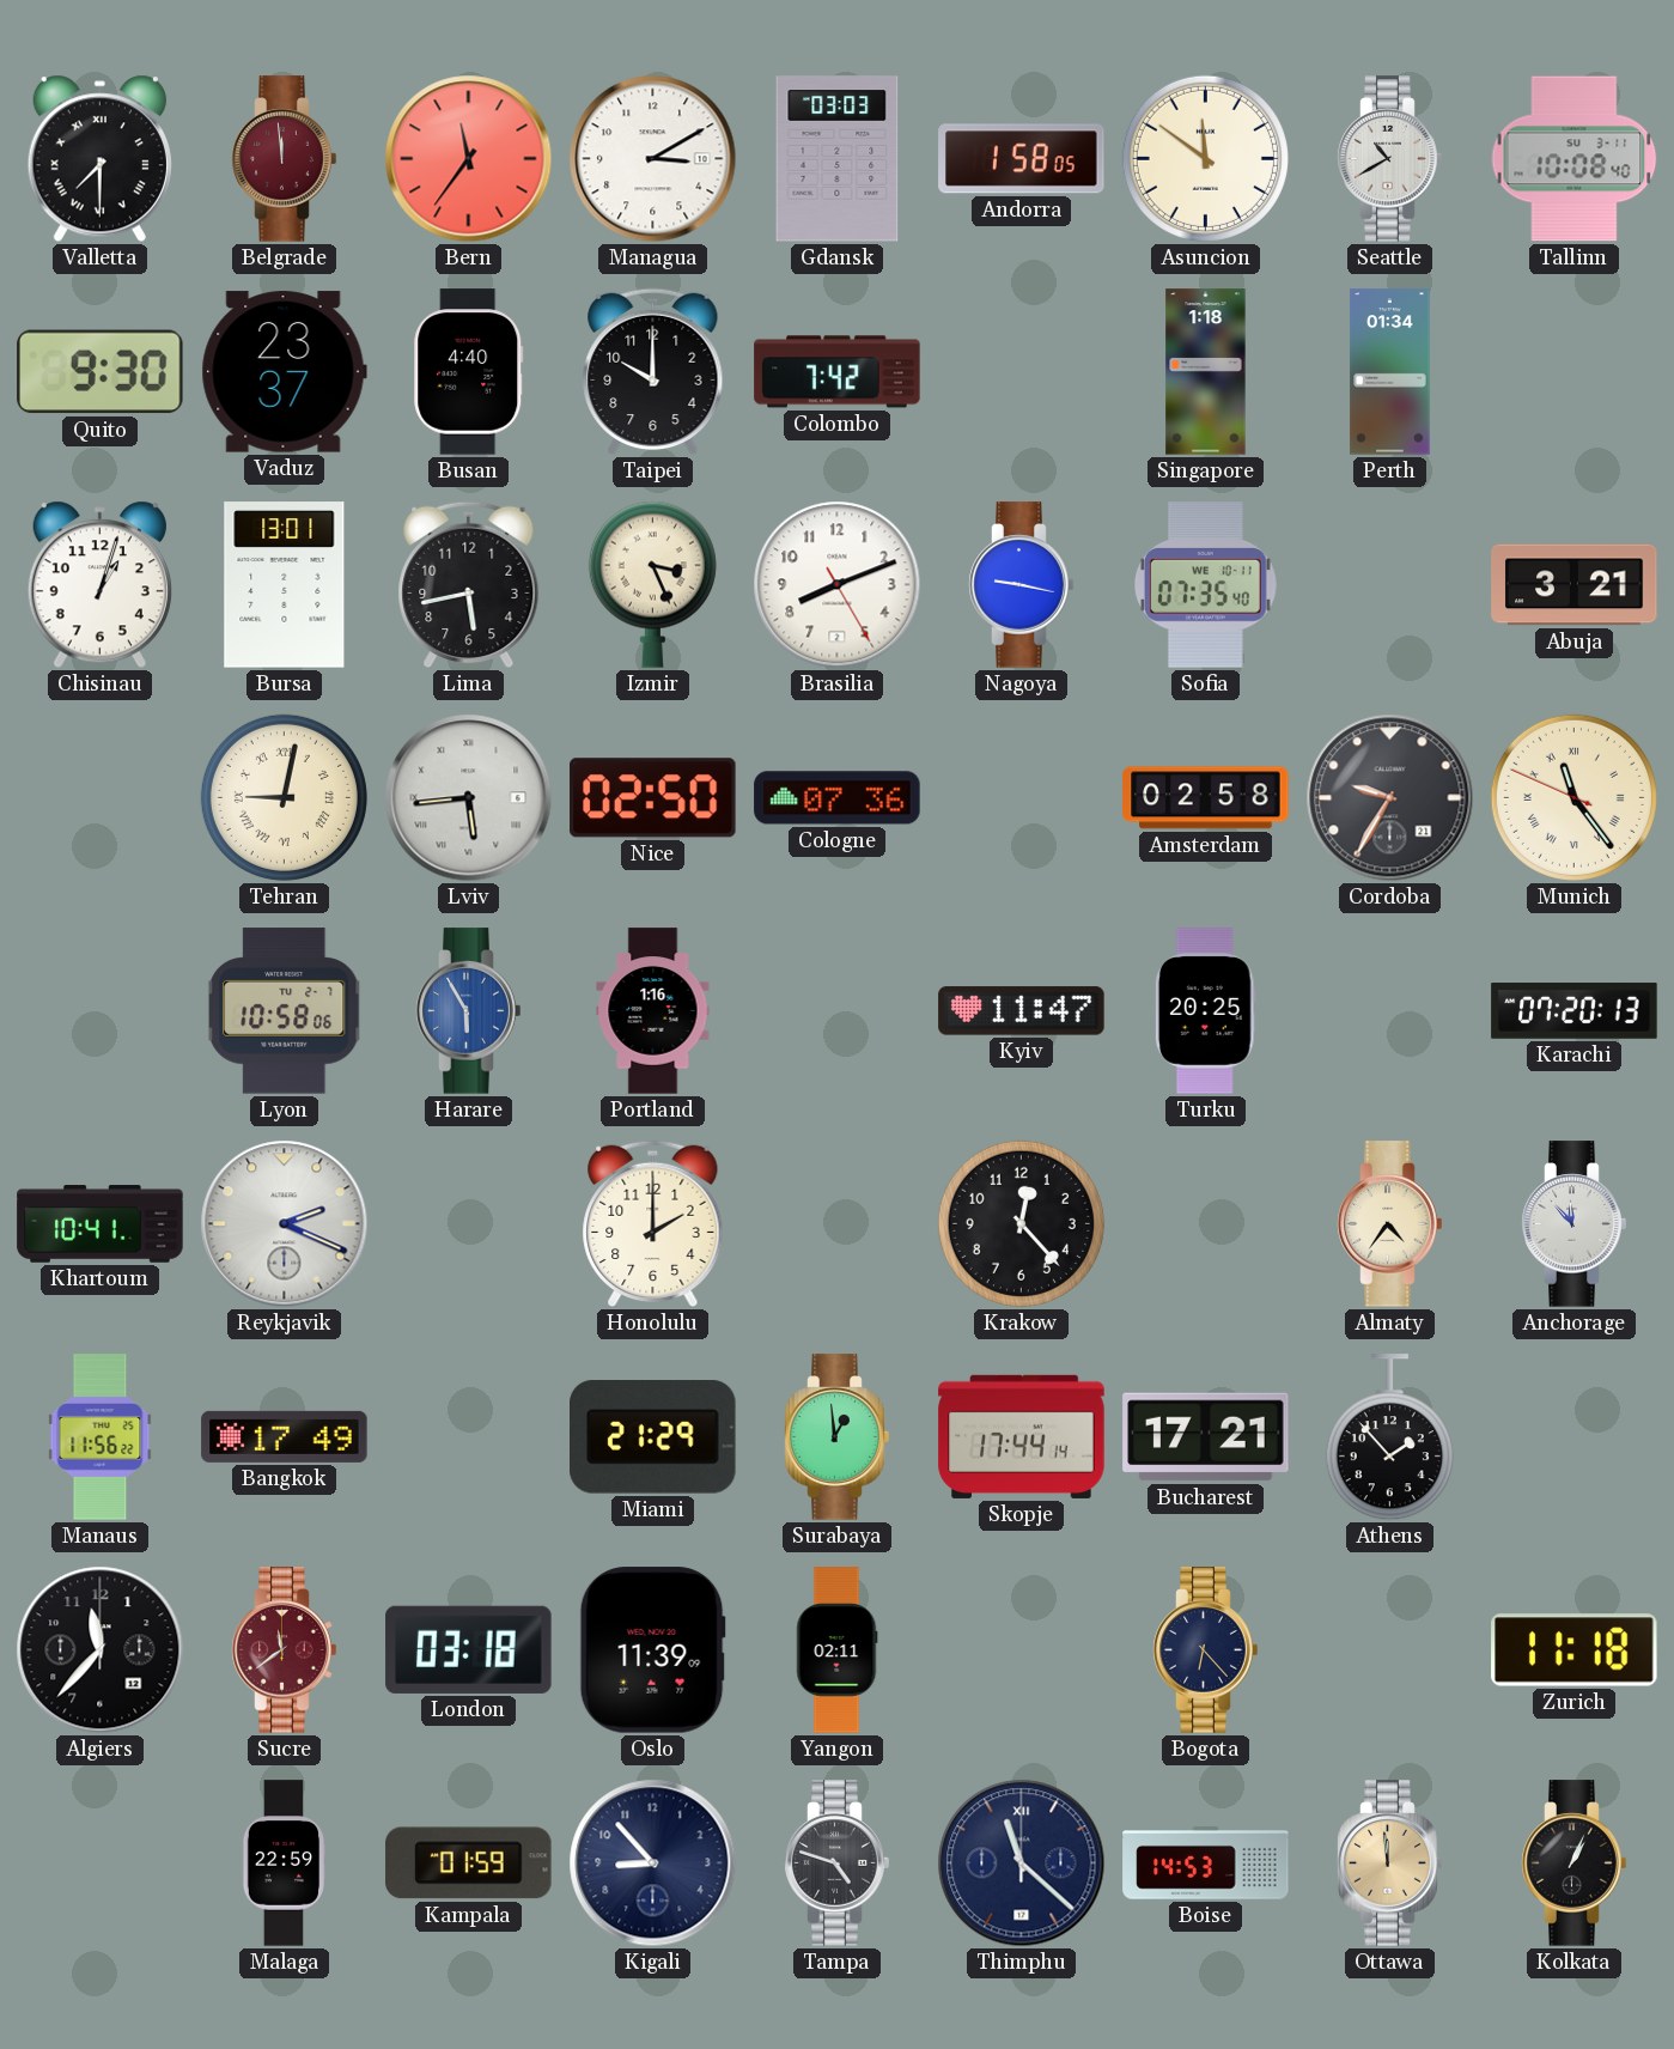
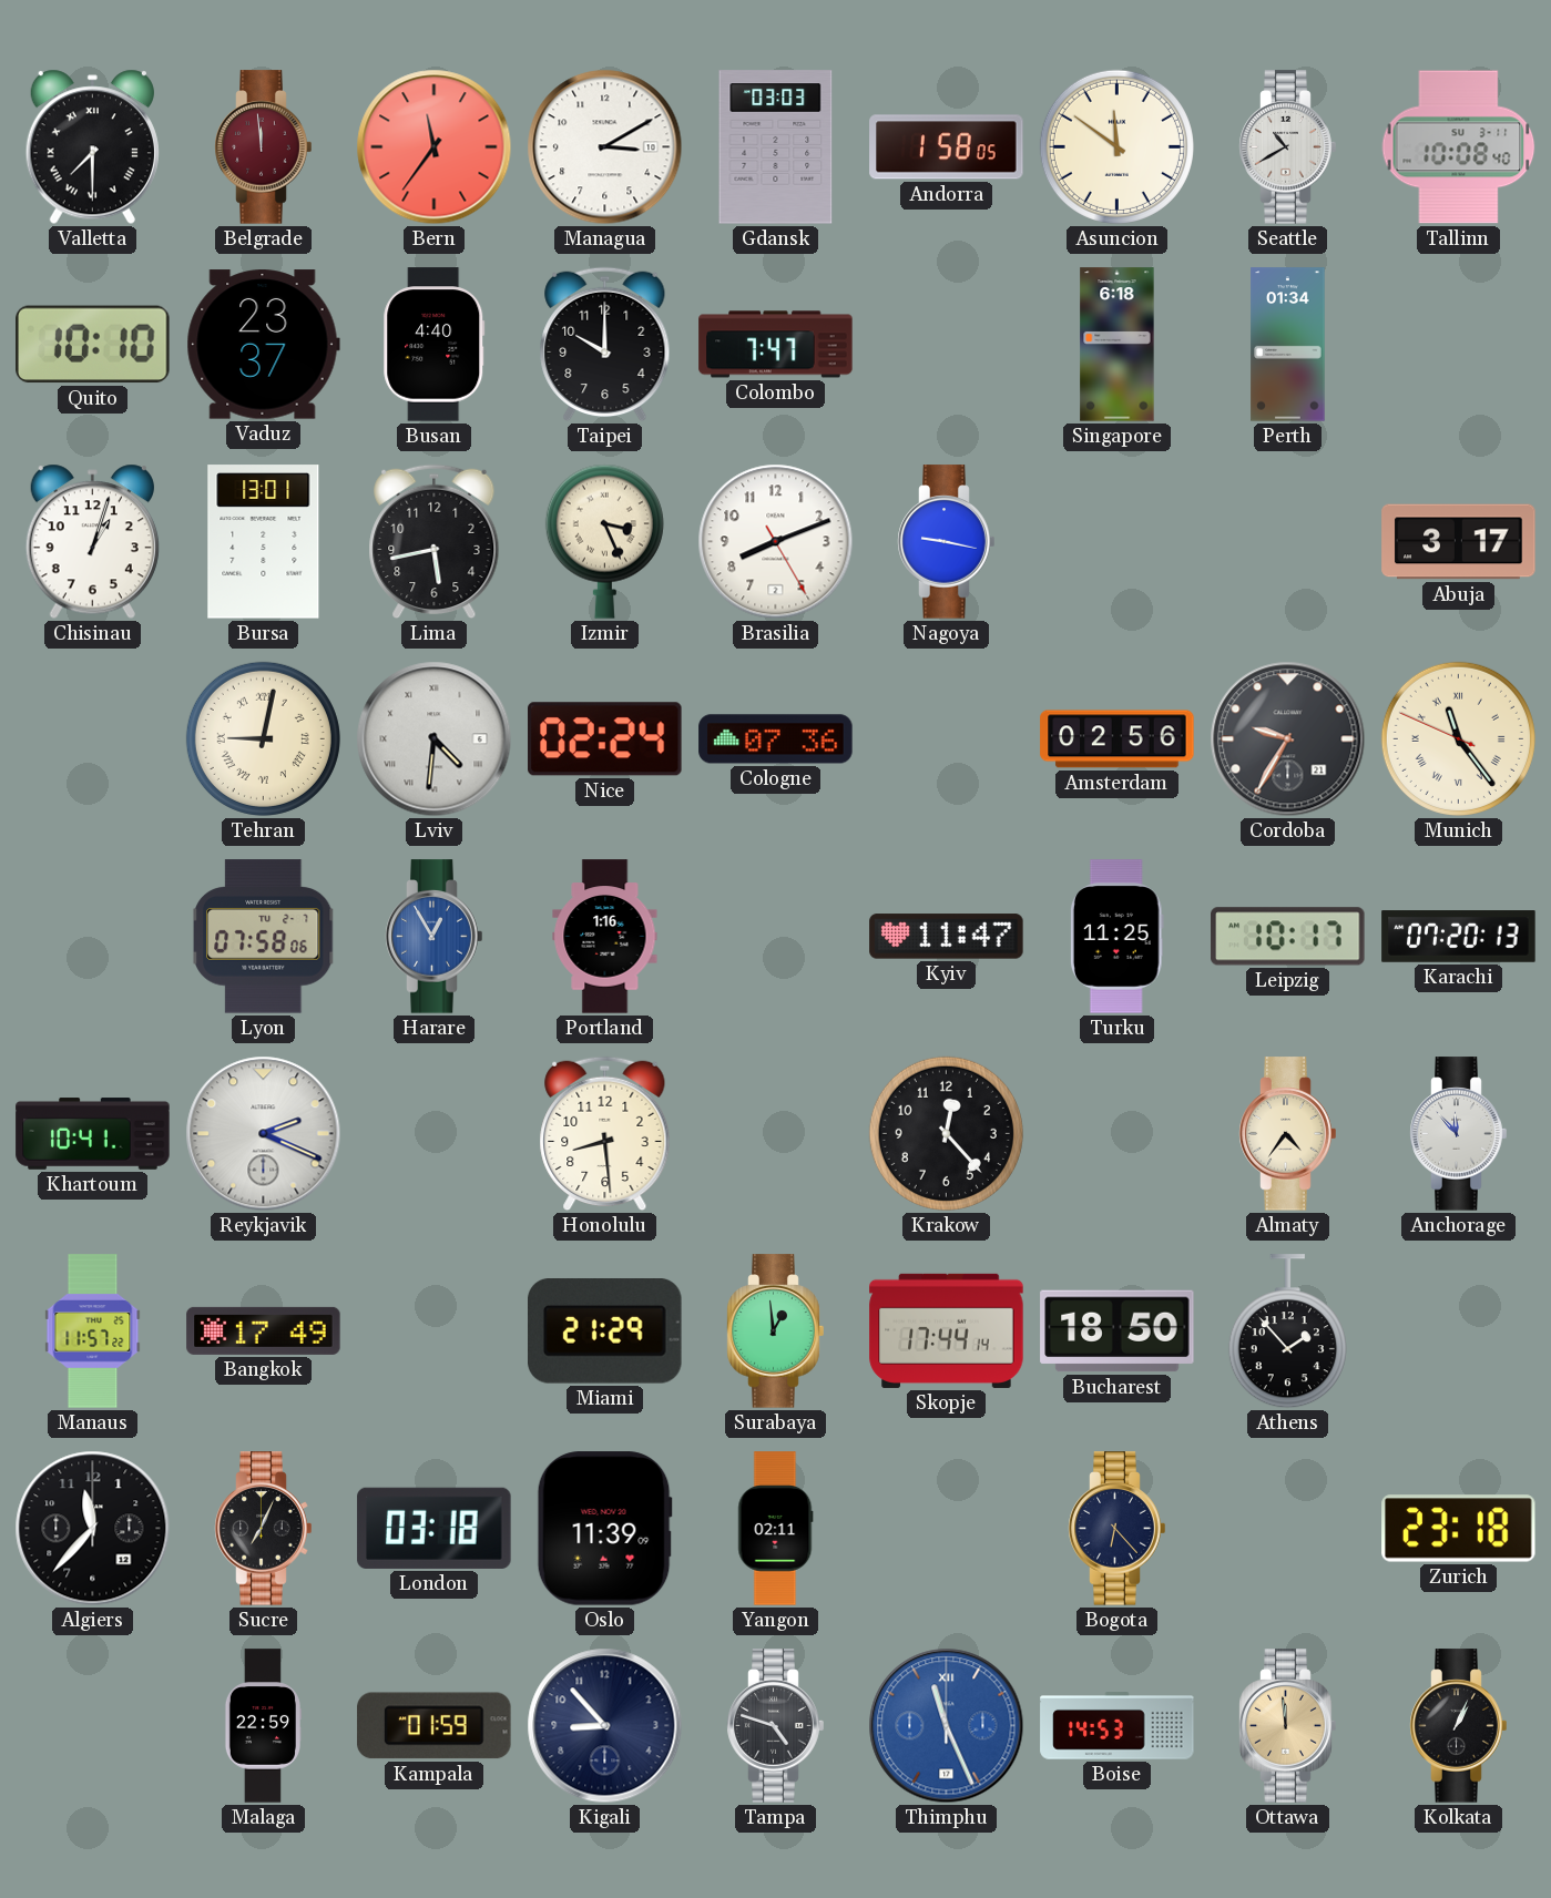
Quito: 9:30 -> 10:10 (93, 345)
Colombo: 7:42 -> 7:47 (776, 345)
Singapore: 1:18 -> 6:18 (1118, 345)
Sofia: 07:35 -> none (1205, 585)
Abuja: 3:21 -> 3:17 (1459, 542)
Lviv: 5:44 -> 4:31 (435, 739)
Nice: 02:50 -> 02:24 (605, 739)
Amsterdam: 02:58 -> 02:56 (1118, 739)
Lyon: 10:58 -> 07:58 (263, 937)
Harare: 5:55 -> 12:55 (435, 937)
Turku: 20:25 -> 11:25 (1116, 937)
Leipzig: none -> 10:17 (1288, 937)
Honolulu: 2:00 -> 8:29 (605, 1134)
Manaus: 11:56 -> 11:57 (93, 1331)
Bucharest: 17:21 -> 18:50 (1118, 1331)
Sucre: 11:39 -> 7:04 (264, 1529)
Sucre dial: burgundy -> black (264, 1529)
Zurich: 11:18 -> 23:18 (1459, 1529)
Thimphu: 11:22 -> 11:26 (947, 1726)
Thimphu dial: navy -> blue (947, 1726)
